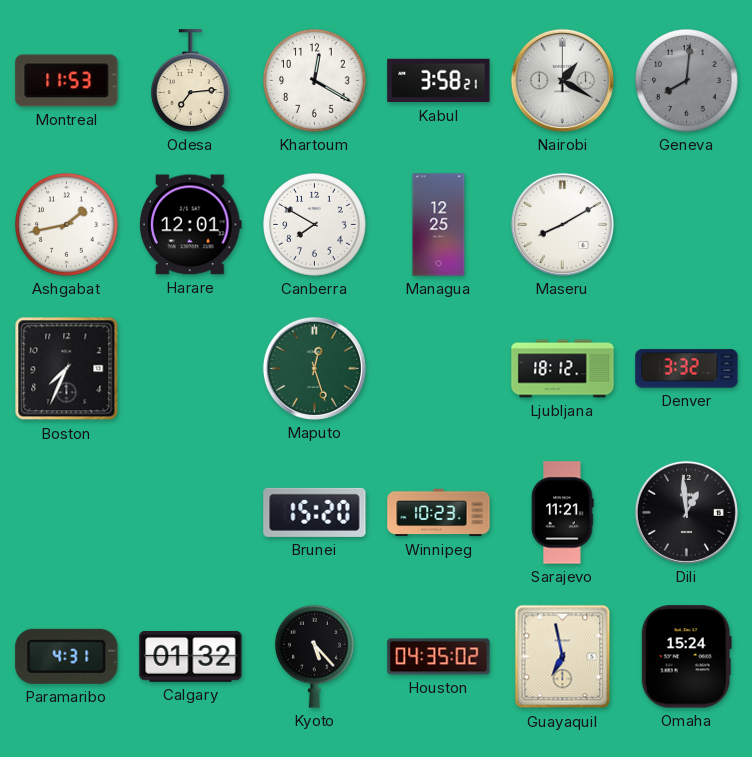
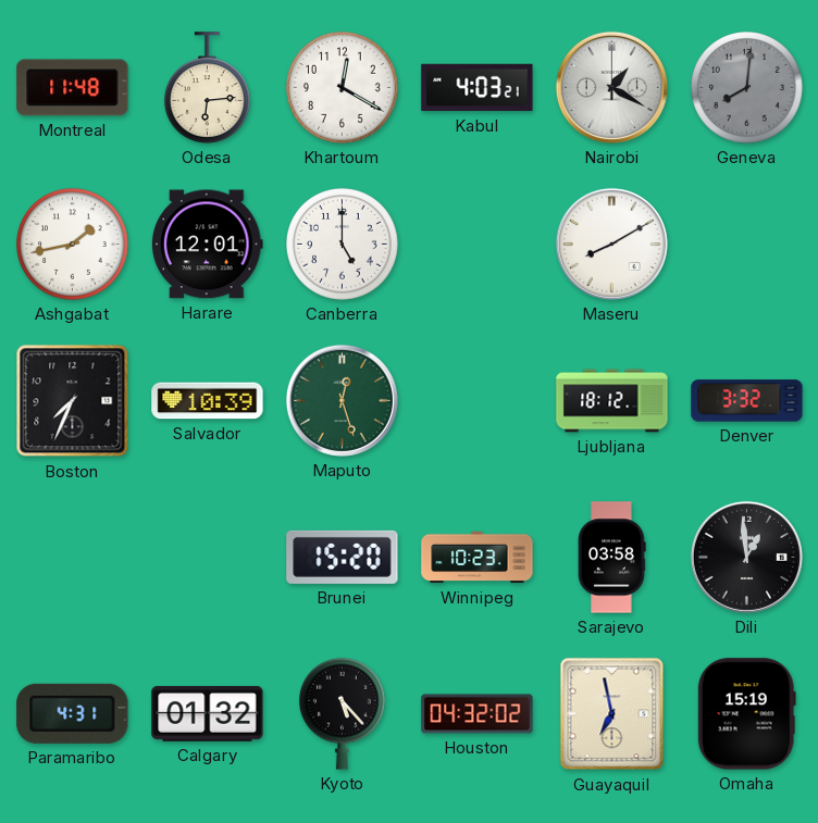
Montreal: 11:53 -> 11:48 (73, 88)
Odesa: 7:14 -> 6:14 (208, 88)
Kabul: 3:58 -> 4:03 (478, 88)
Canberra: 7:50 -> 5:00 (343, 245)
Managua: 12:25 -> none (439, 225)
Salvador: none -> 10:39 (208, 401)
Sarajevo: 11:21 -> 03:58 (611, 558)
Houston: 04:35 -> 04:32 (478, 714)
Omaha: 15:24 -> 15:19 (746, 714)
